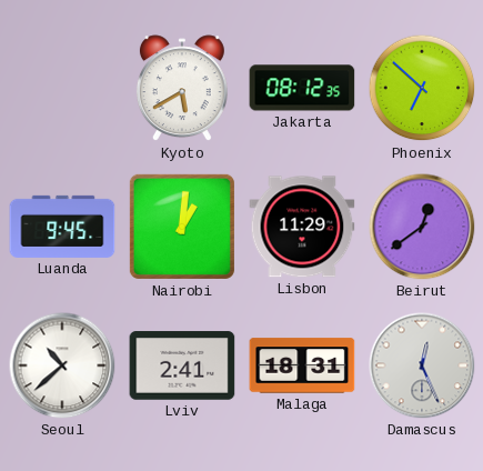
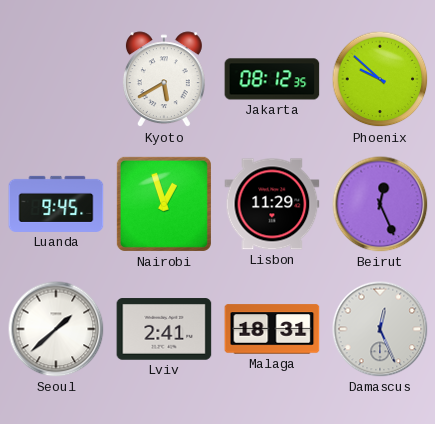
Phoenix: 6:52 -> 9:52 (380, 79)
Nairobi: 1:01 -> 12:57 (164, 204)
Beirut: 12:39 -> 12:26 (380, 204)
Seoul: 10:38 -> 1:38 (56, 329)
